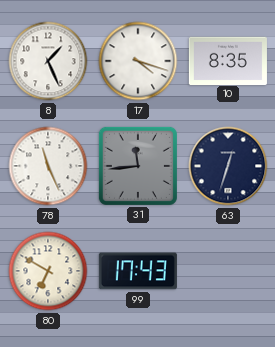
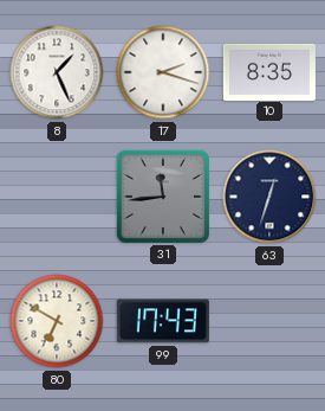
17: 4:18 -> 2:18 (163, 72)
78: 11:26 -> none (48, 166)
